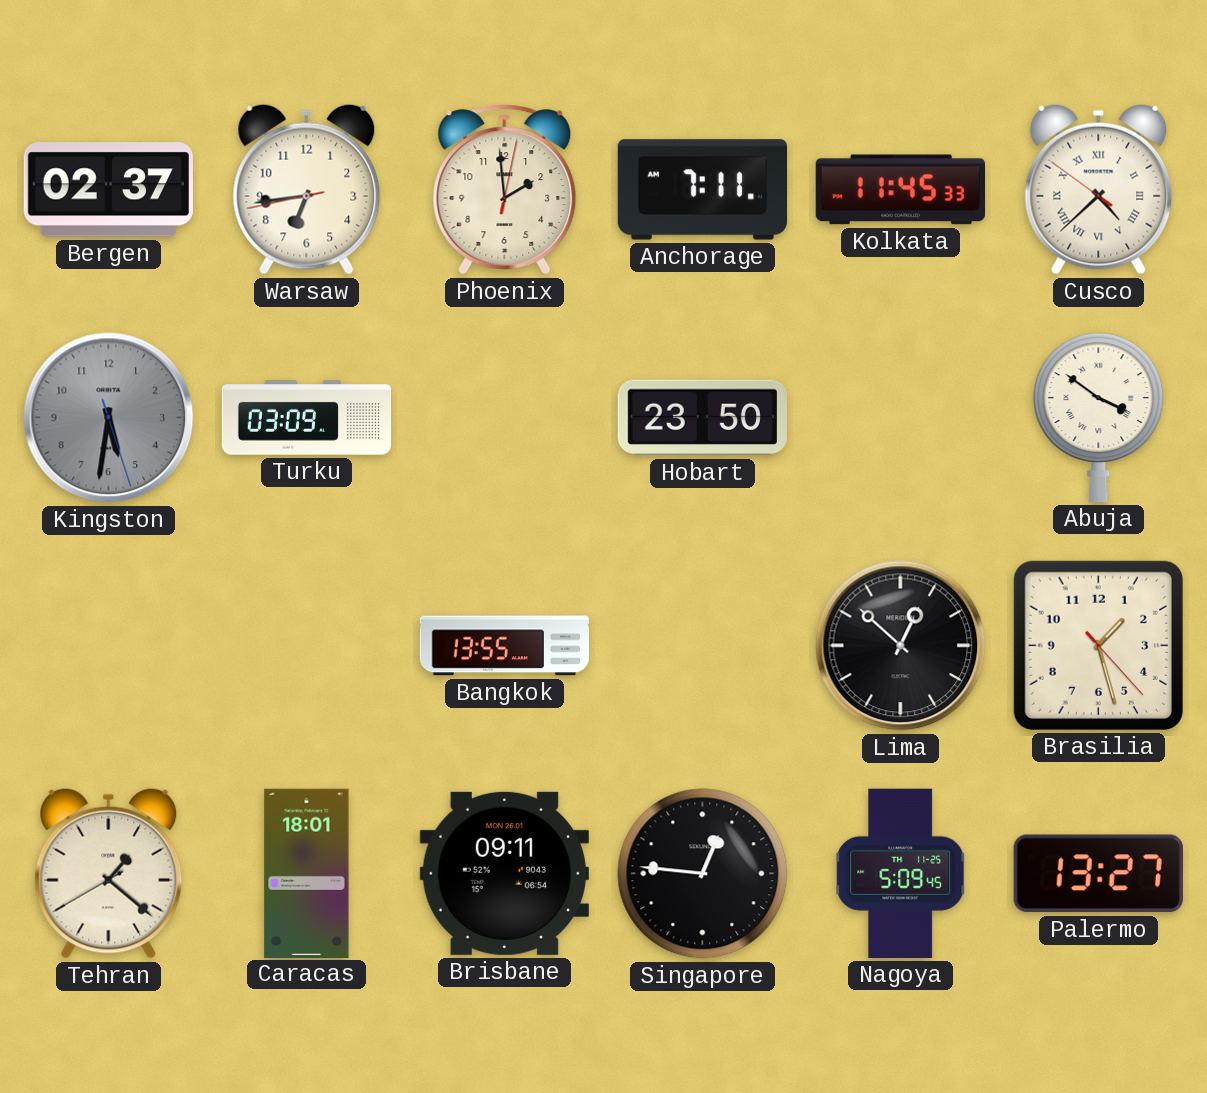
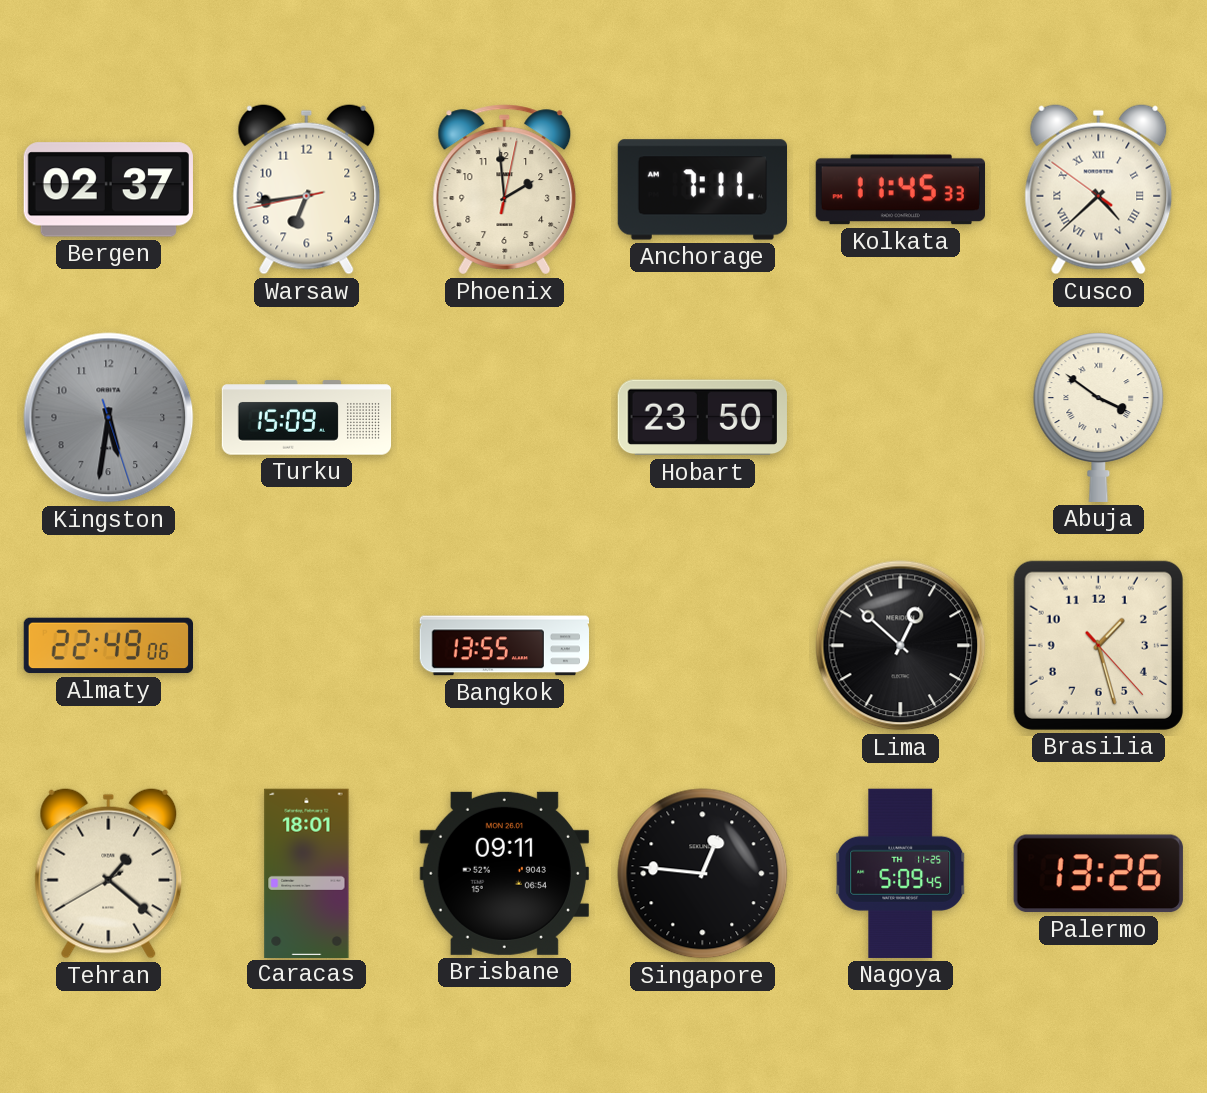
Turku: 03:09 -> 15:09 (307, 418)
Almaty: none -> 22:49 (108, 646)
Palermo: 13:27 -> 13:26 (1098, 874)
